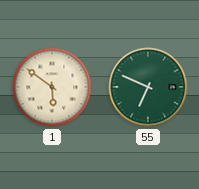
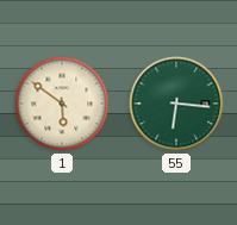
55: 6:49 -> 6:16 (176, 104)
